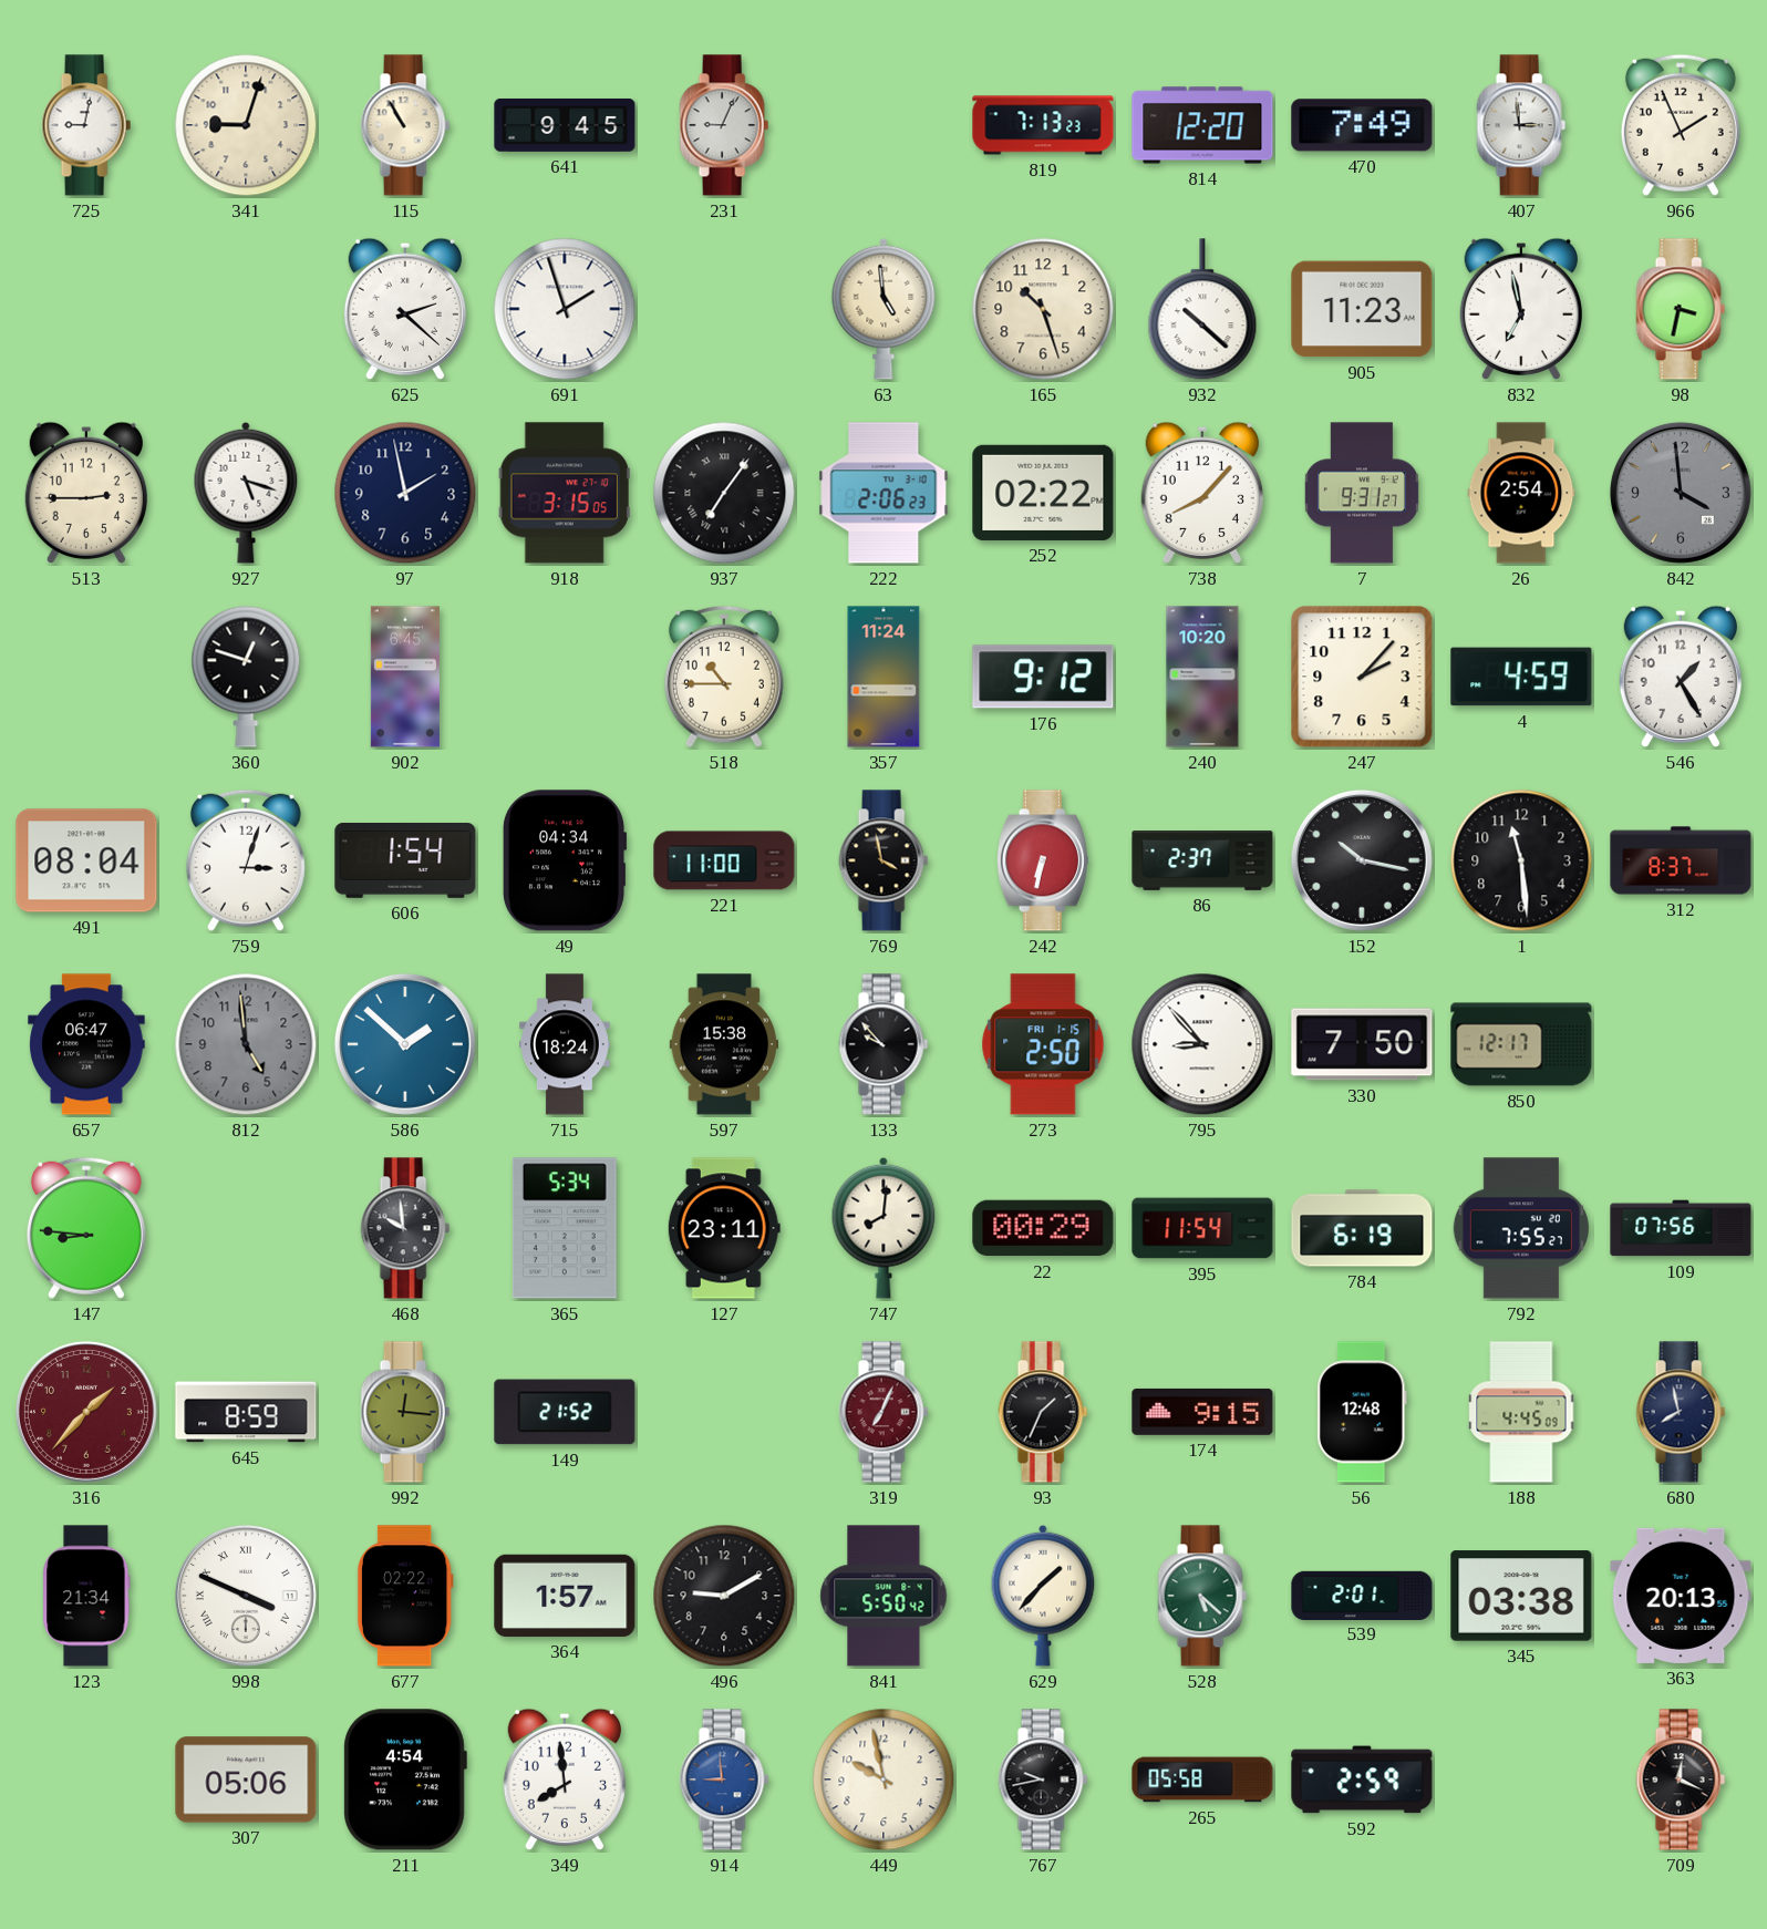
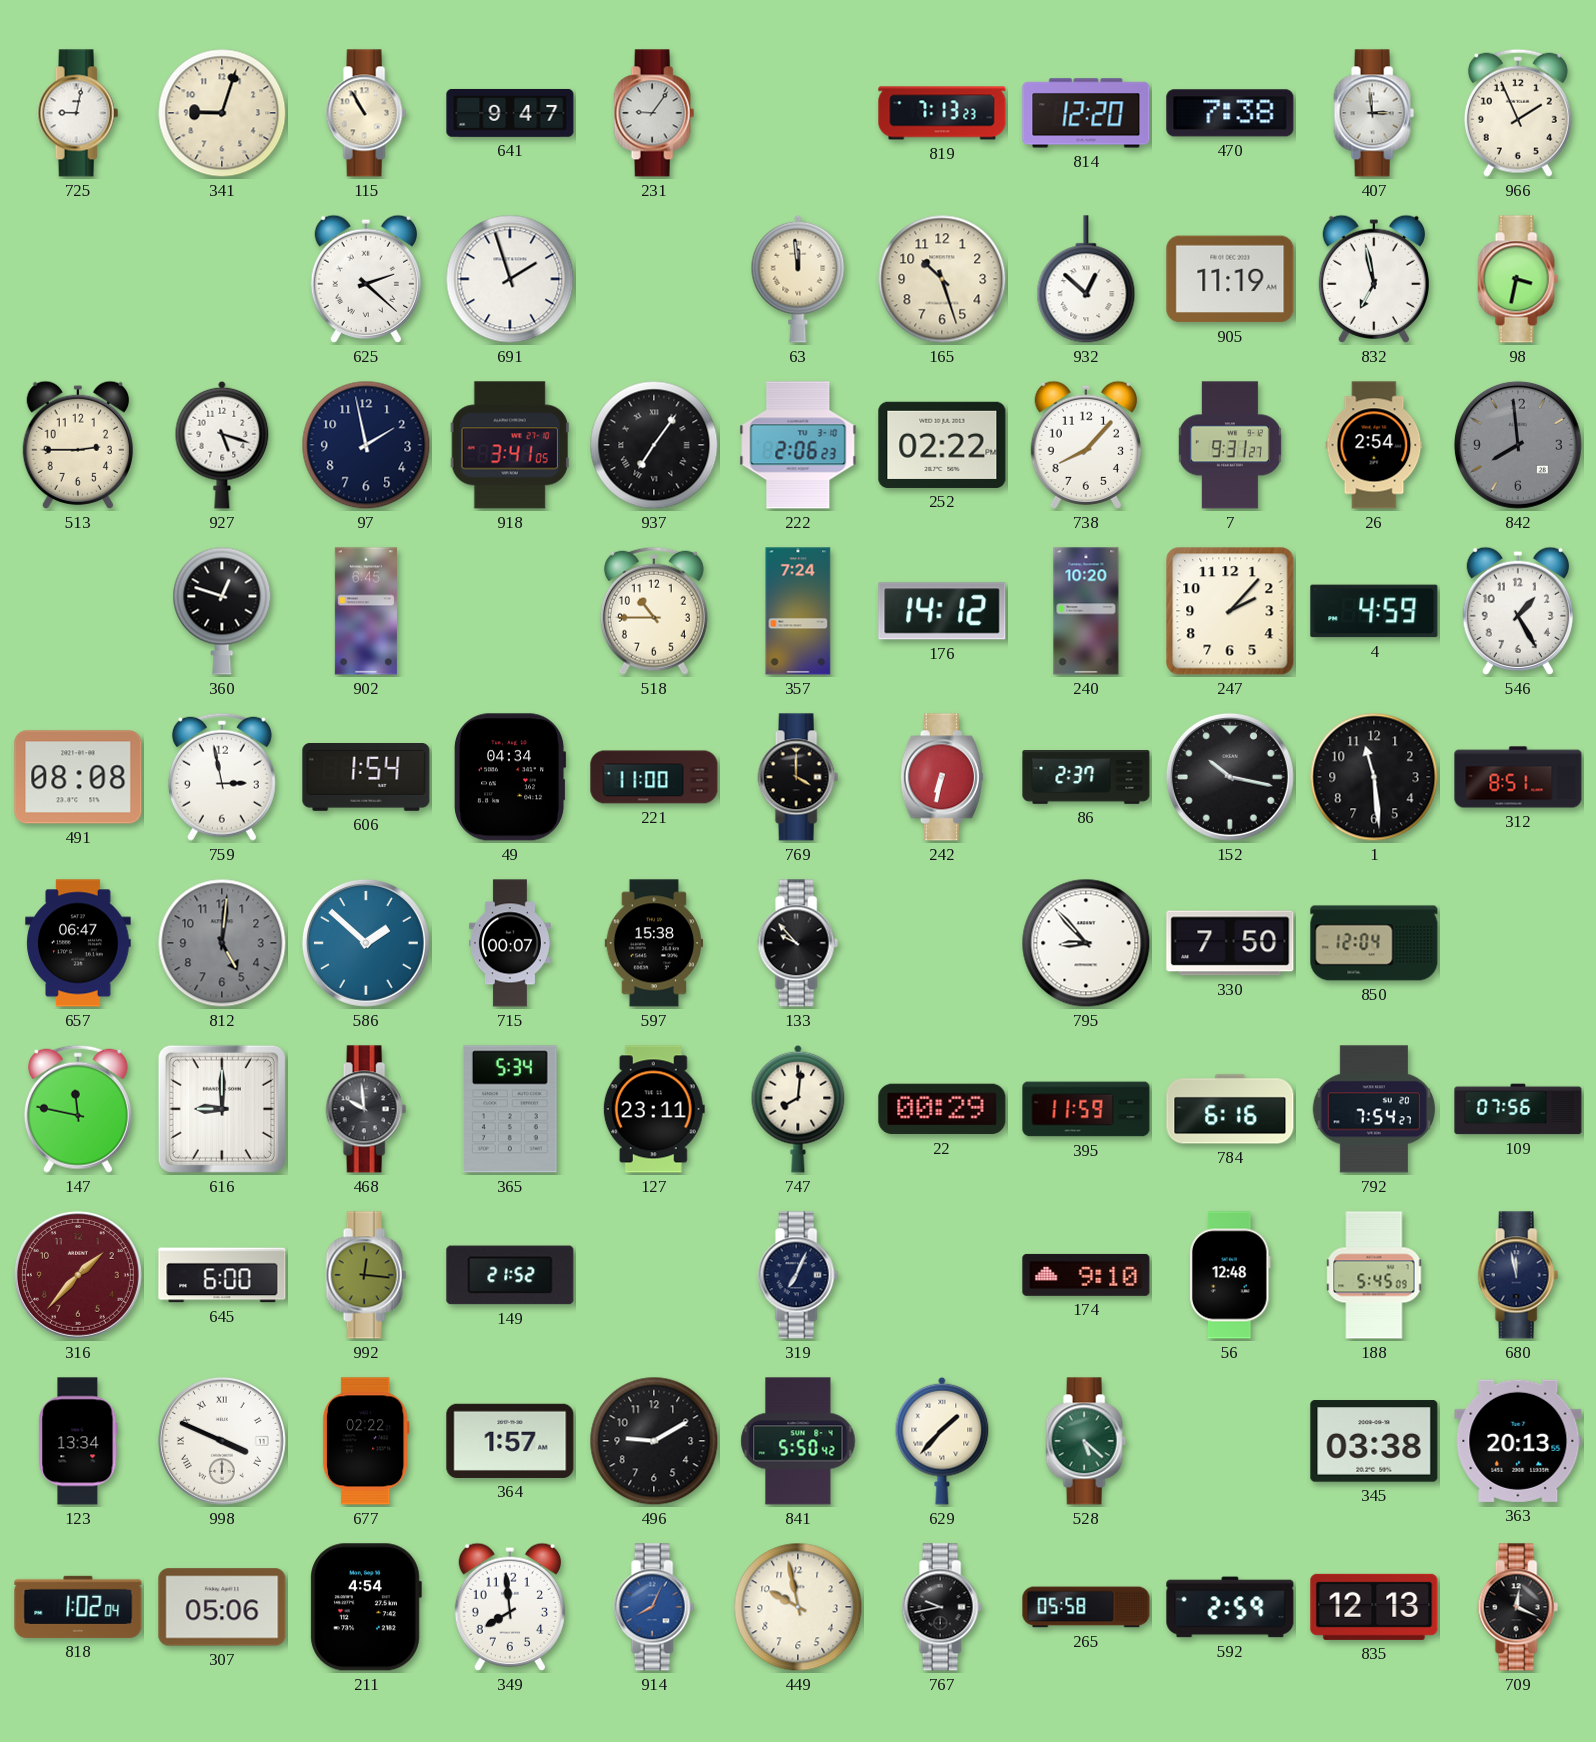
641: 9:45 -> 9:47 (510, 113)
231: 9:04 -> 9:06 (654, 113)
470: 7:49 -> 7:38 (1230, 113)
63: 4:59 -> 11:59 (798, 279)
932: 10:22 -> 12:52 (1086, 280)
905: 11:23 -> 11:19 (1230, 279)
918: 3:15 -> 3:41 (510, 445)
842: 3:59 -> 7:59 (1518, 445)
357: 11:24 -> 7:24 (798, 611)
176: 9:12 -> 14:12 (942, 611)
491: 08:04 -> 08:08 (78, 777)
759: 3:03 -> 2:58 (222, 777)
769: 3:58 -> 4:00 (798, 777)
312: 8:37 -> 8:51 (1518, 777)
812: 4:59 -> 5:01 (222, 943)
715: 18:24 -> 00:07 (510, 943)
273: 2:50 -> none (1043, 1044)
850: 12:17 -> 12:04 (1374, 943)
147: 8:46 -> 11:47 (78, 1109)
616: none -> 9:00 (222, 1109)
395: 11:54 -> 11:59 (1086, 1109)
784: 6:19 -> 6:16 (1230, 1109)
792: 7:55 -> 7:54 (1374, 1109)
645: 8:59 -> 6:00 (222, 1275)
319 dial: burgundy -> navy (798, 1275)
93: 1:34 -> none (1043, 1412)
174: 9:15 -> 9:10 (1086, 1275)
188: 4:45 -> 5:45 (1374, 1275)
680: 7:58 -> 11:58 (1518, 1275)
123: 21:34 -> 13:34 (78, 1441)
539: 2:01 -> none (1362, 1595)
818: none -> 1:02 (78, 1607)
914: 8:59 -> 8:04 (654, 1607)
835: none -> 12:13 (1374, 1607)
